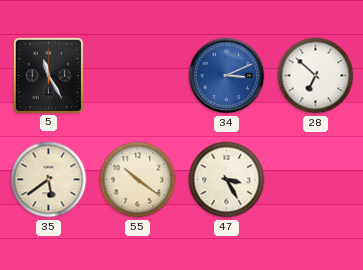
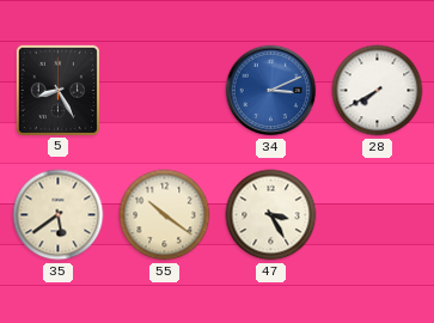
5: 11:25 -> 8:25 (57, 90)
28: 6:52 -> 7:40 (378, 91)
